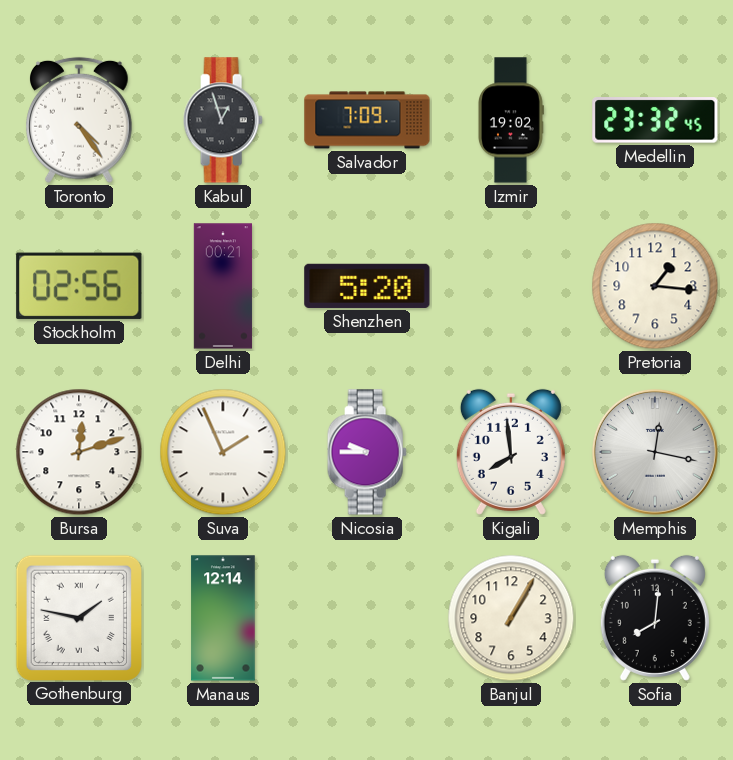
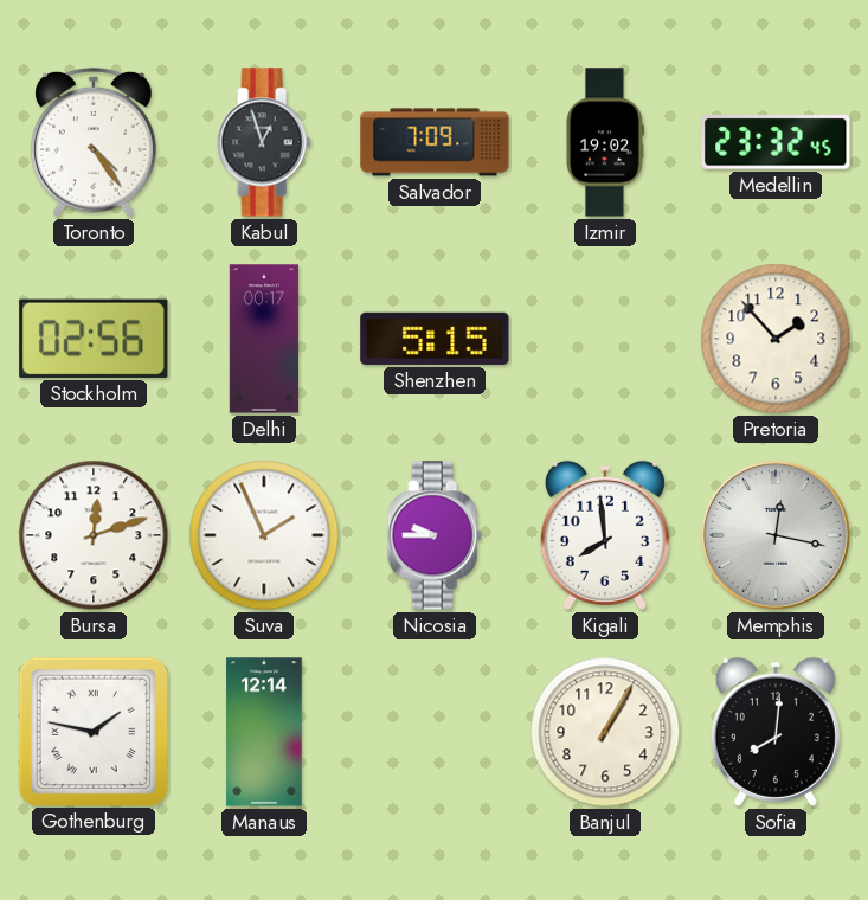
Delhi: 00:21 -> 00:17 (263, 339)
Shenzhen: 5:20 -> 5:15 (435, 339)
Pretoria: 1:16 -> 1:53 (776, 339)
